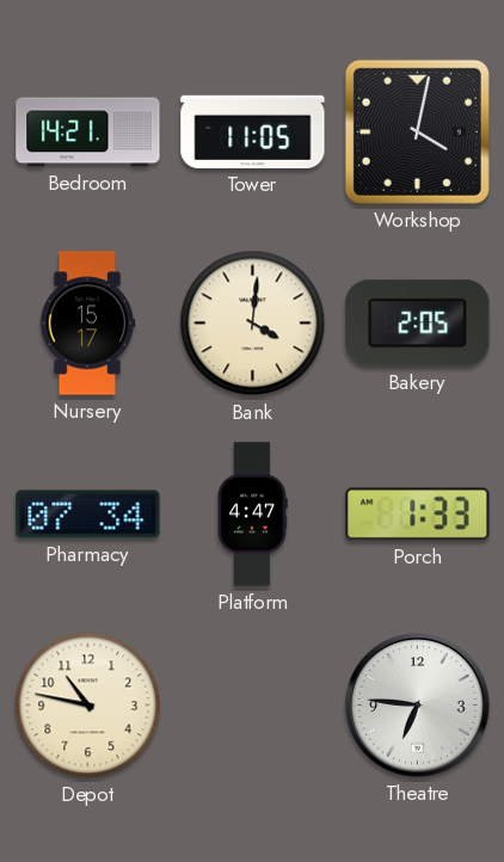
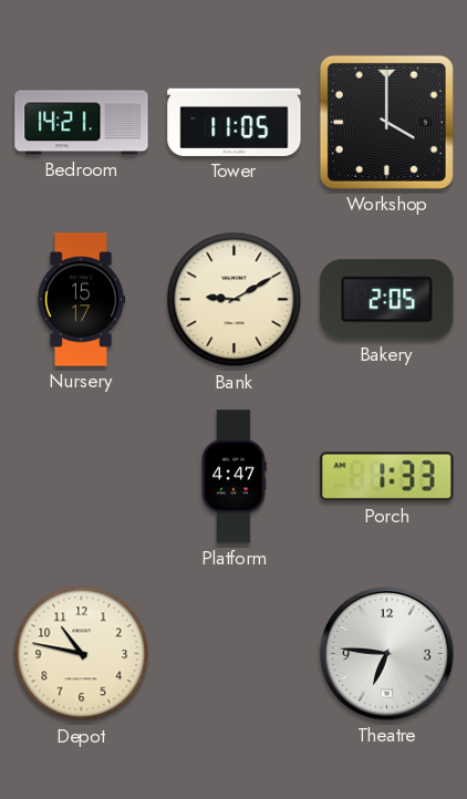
Workshop: 4:02 -> 4:00 (386, 122)
Bank: 4:01 -> 9:10 (235, 300)
Pharmacy: 07:34 -> none (88, 515)
